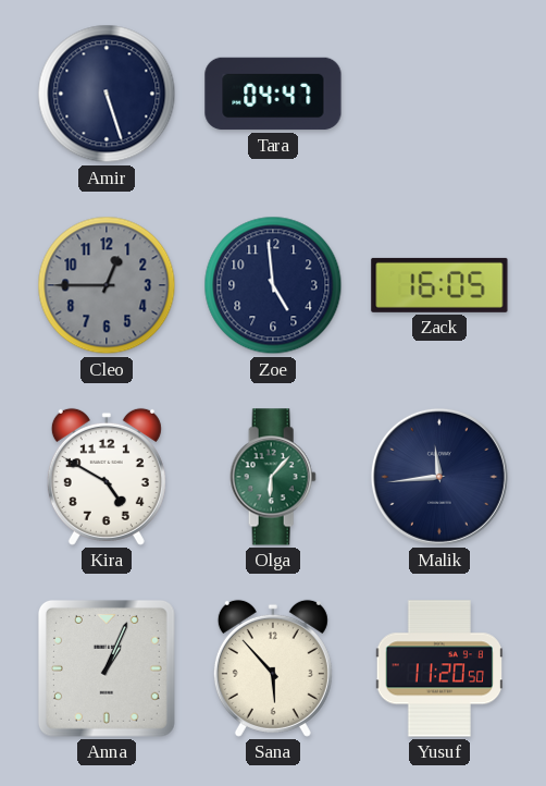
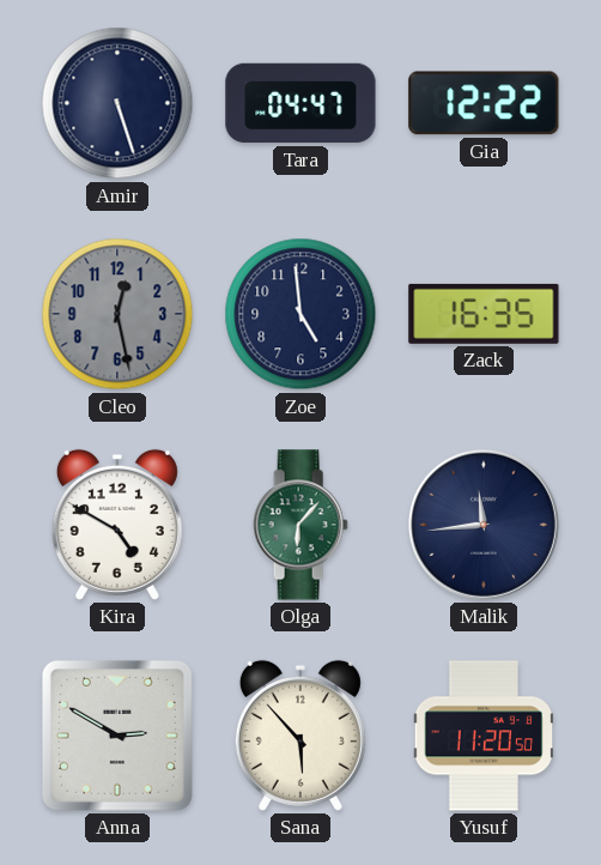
Gia: none -> 12:22 (484, 103)
Cleo: 12:45 -> 12:28 (117, 314)
Zack: 16:05 -> 16:35 (484, 314)
Anna: 1:04 -> 2:50 (117, 736)
